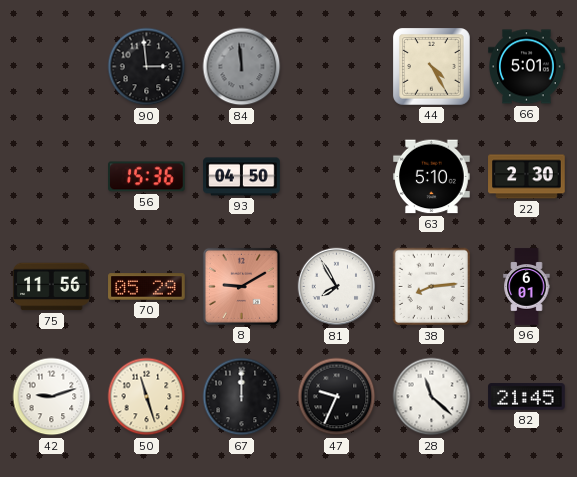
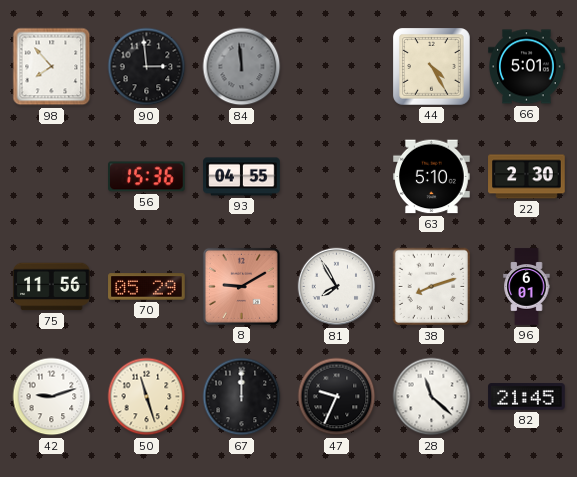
98: none -> 7:53 (52, 67)
93: 04:50 -> 04:55 (242, 177)
38: 8:14 -> 8:12 (432, 287)
